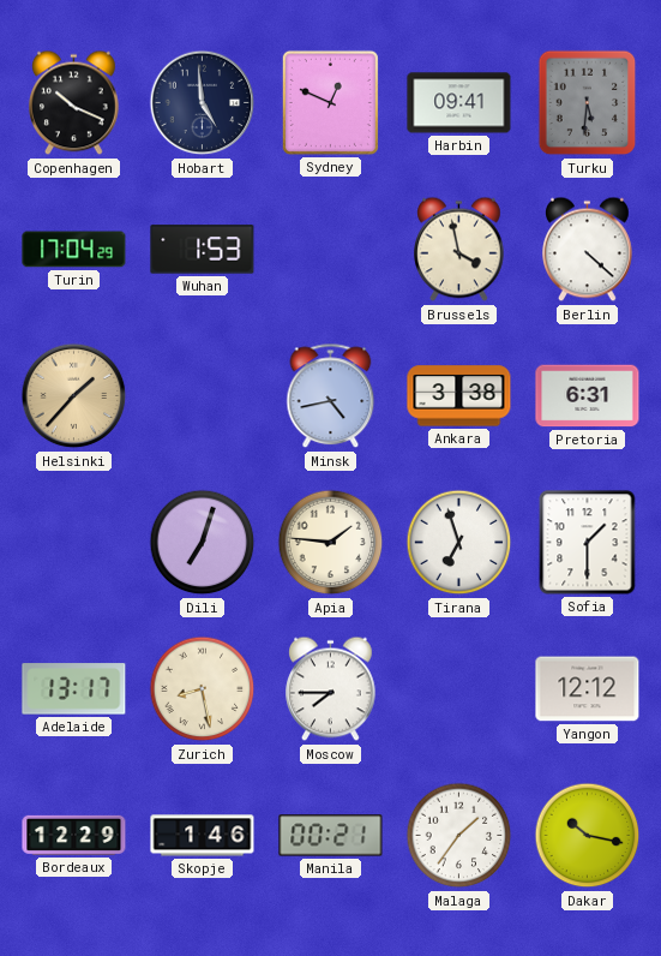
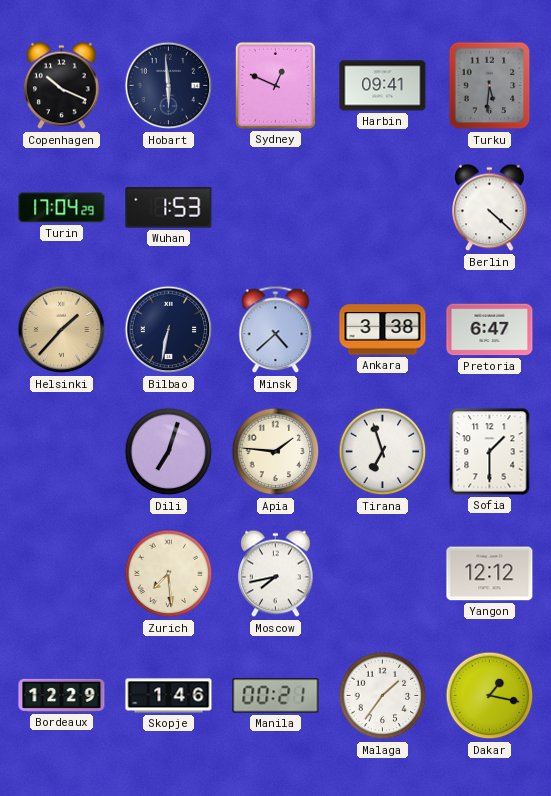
Hobart: 4:59 -> 5:59 (169, 86)
Brussels: 3:58 -> none (459, 250)
Bilbao: none -> 6:32 (169, 330)
Minsk: 4:43 -> 4:38 (276, 330)
Pretoria: 6:31 -> 6:47 (490, 330)
Adelaide: 13:17 -> none (74, 689)
Zurich: 8:28 -> 7:29 (169, 574)
Moscow: 7:45 -> 7:43 (276, 574)
Dakar: 10:17 -> 1:17 (490, 696)
